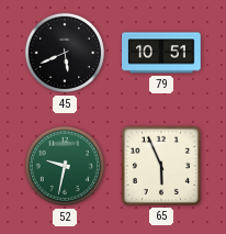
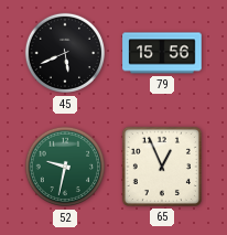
79: 10:51 -> 15:56 (162, 53)
65: 5:56 -> 12:56 (162, 167)
